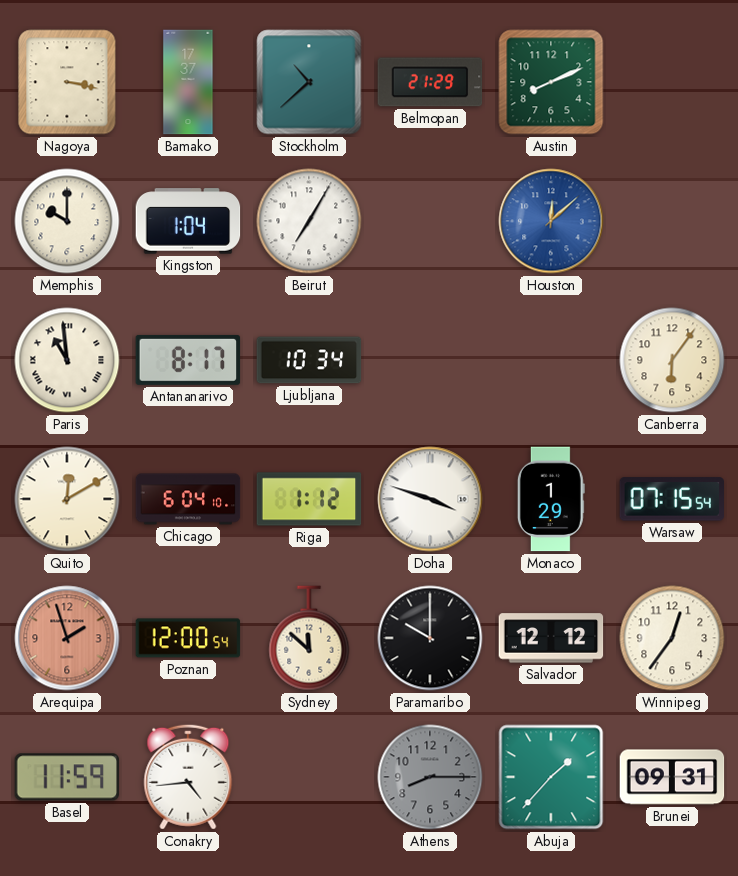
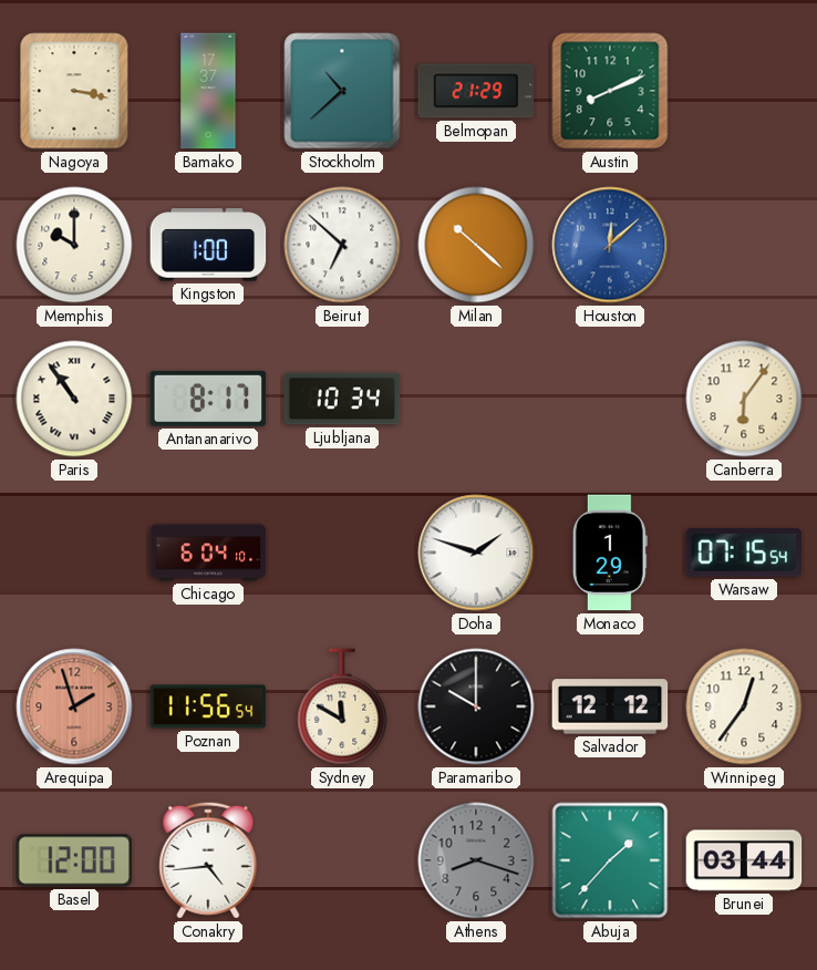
Kingston: 1:04 -> 1:00 (208, 245)
Beirut: 7:05 -> 6:52 (342, 245)
Milan: none -> 10:22 (476, 245)
Paris: 10:59 -> 10:54 (74, 399)
Quito: 12:10 -> none (67, 499)
Riga: 1:12 -> none (309, 499)
Doha: 3:48 -> 1:48 (476, 553)
Poznan: 12:00 -> 11:56 (208, 706)
Sydney: 11:52 -> 11:50 (342, 706)
Basel: 11:59 -> 12:00 (74, 860)
Athens: 8:15 -> 8:18 (476, 860)
Brunei: 09:31 -> 03:44 (744, 860)
